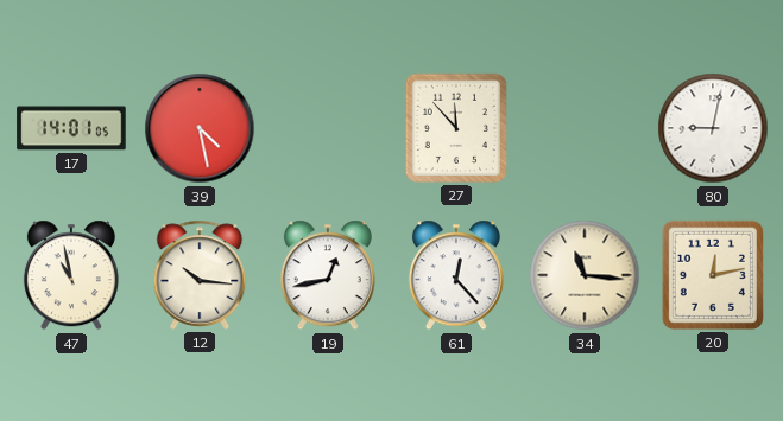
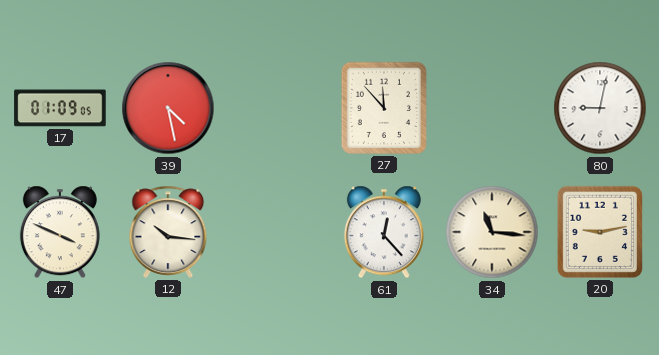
17: 14:01 -> 01:09 (60, 108)
47: 10:58 -> 3:49 (60, 232)
19: 12:43 -> none (328, 275)
20: 12:13 -> 9:13 (600, 232)
